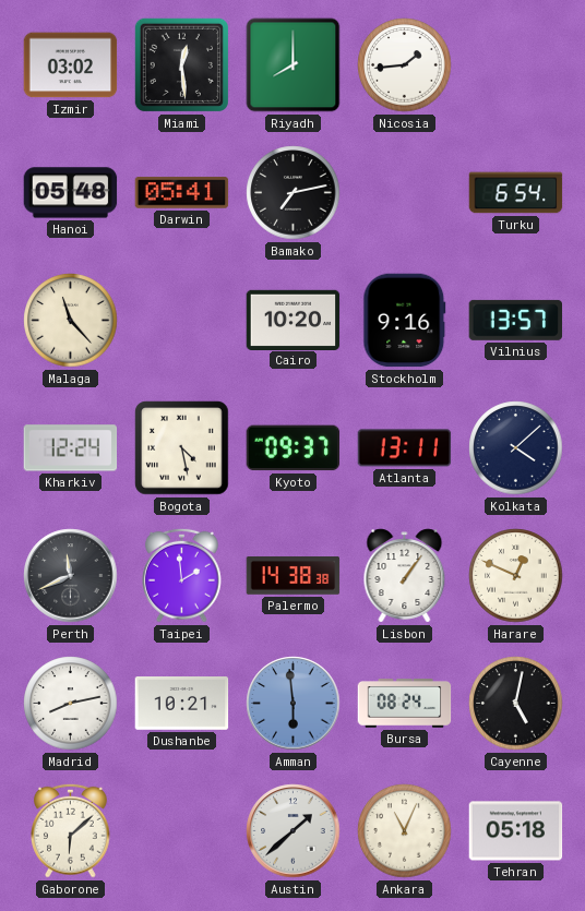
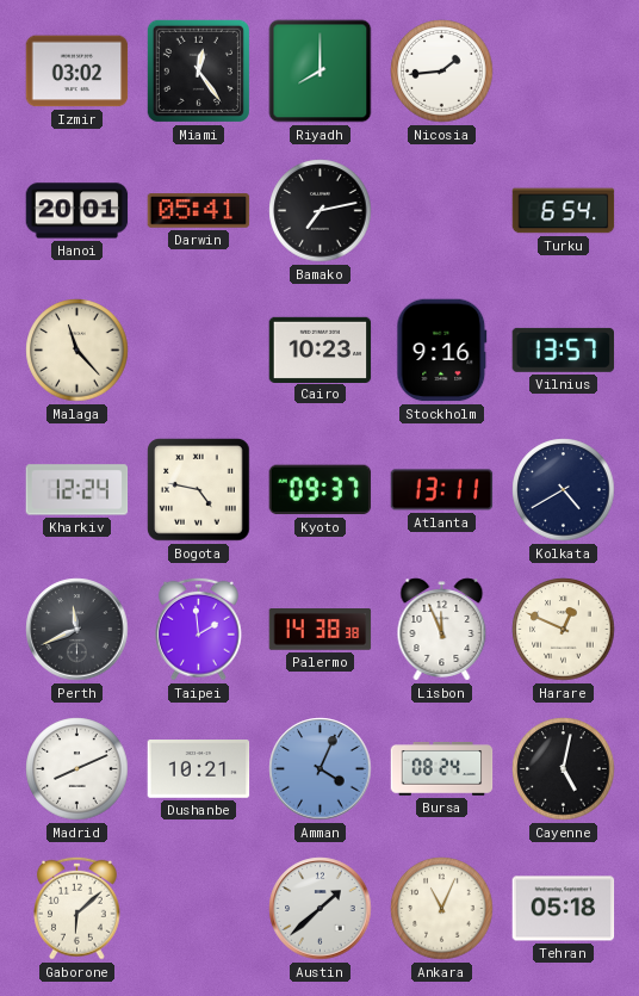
Miami: 12:29 -> 12:24 (198, 70)
Hanoi: 05:48 -> 20:01 (77, 211)
Cairo: 10:20 -> 10:23 (321, 349)
Bogota: 4:28 -> 4:47 (199, 490)
Kolkata: 4:08 -> 4:40 (564, 490)
Lisbon: 1:06 -> 11:56 (442, 630)
Madrid: 8:13 -> 8:11 (77, 769)
Amman: 5:59 -> 4:04 (321, 769)
